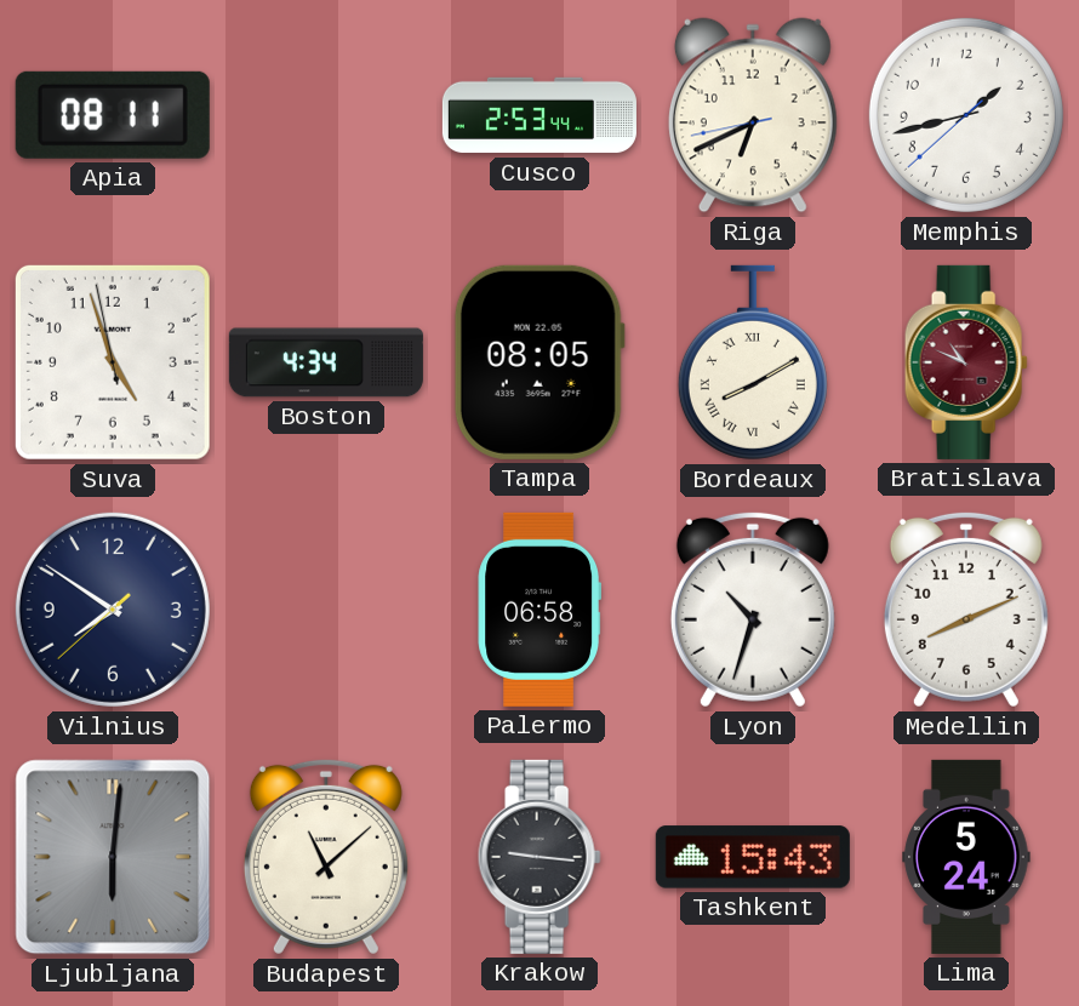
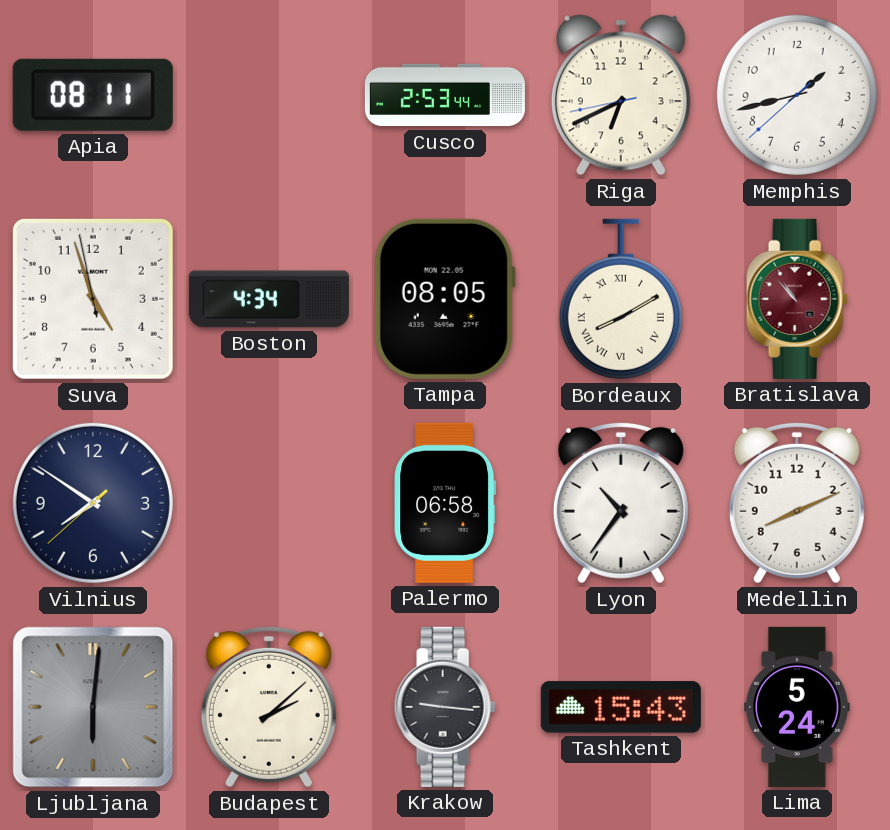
Bratislava: 10:49 -> 10:53 (797, 299)
Lyon: 10:33 -> 10:36 (621, 503)
Budapest: 11:08 -> 2:08 (269, 707)
